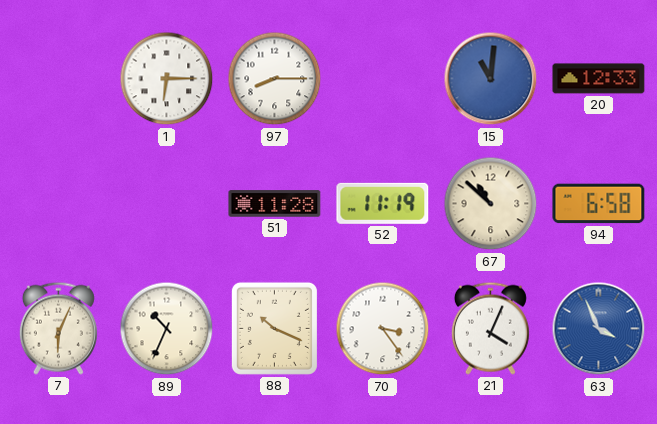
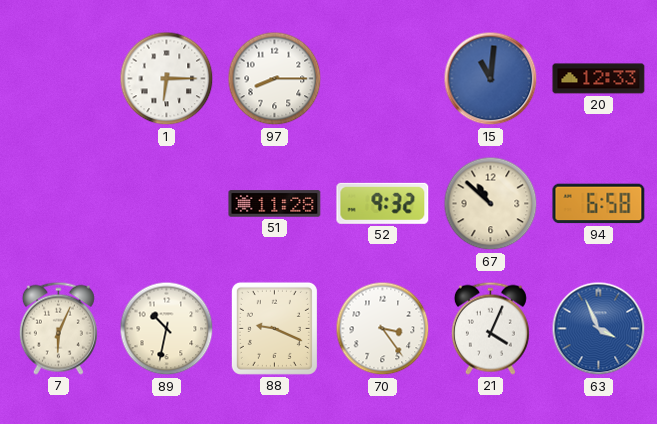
52: 11:19 -> 9:32 (383, 203)
89: 10:34 -> 10:32 (167, 329)
88: 10:19 -> 9:19 (274, 328)
